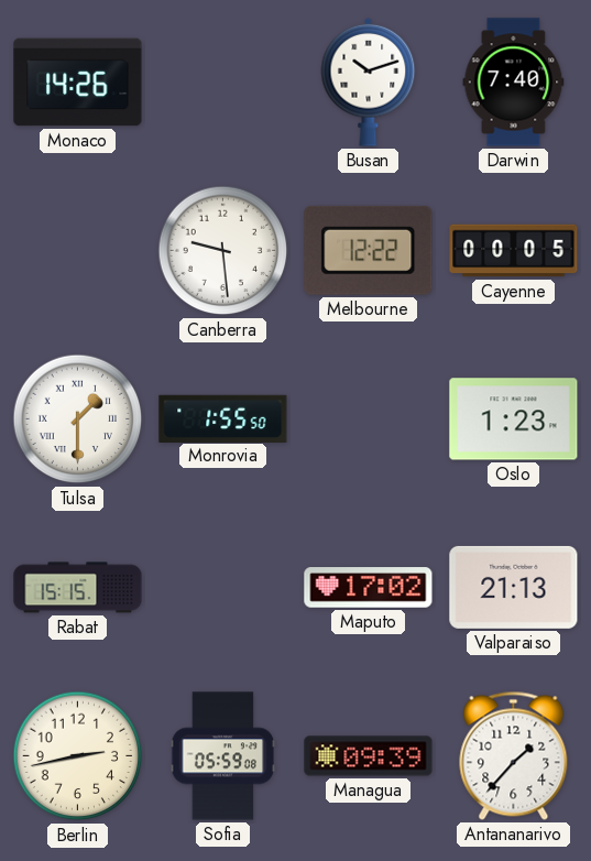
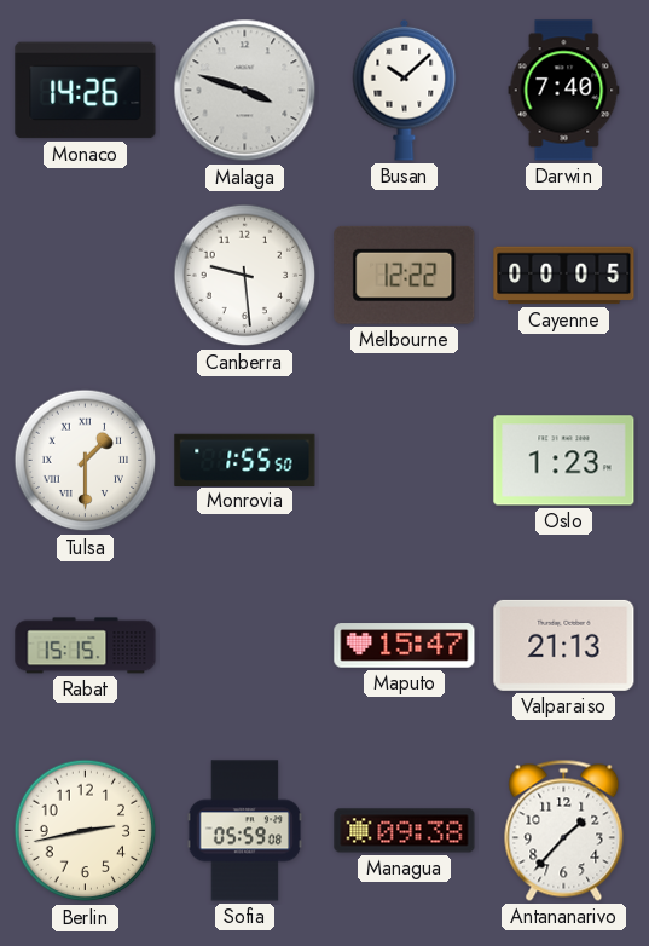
Malaga: none -> 3:48 (245, 91)
Busan: 10:12 -> 10:08 (405, 90)
Maputo: 17:02 -> 15:47 (405, 646)
Managua: 09:39 -> 09:38 (405, 831)
